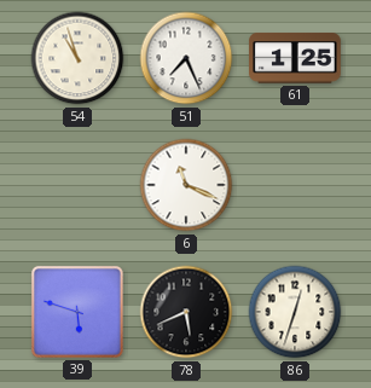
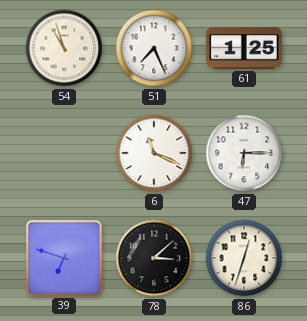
47: none -> 6:15 (244, 153)
39: 5:48 -> 6:48 (64, 258)
78: 5:41 -> 3:08 (154, 258)
